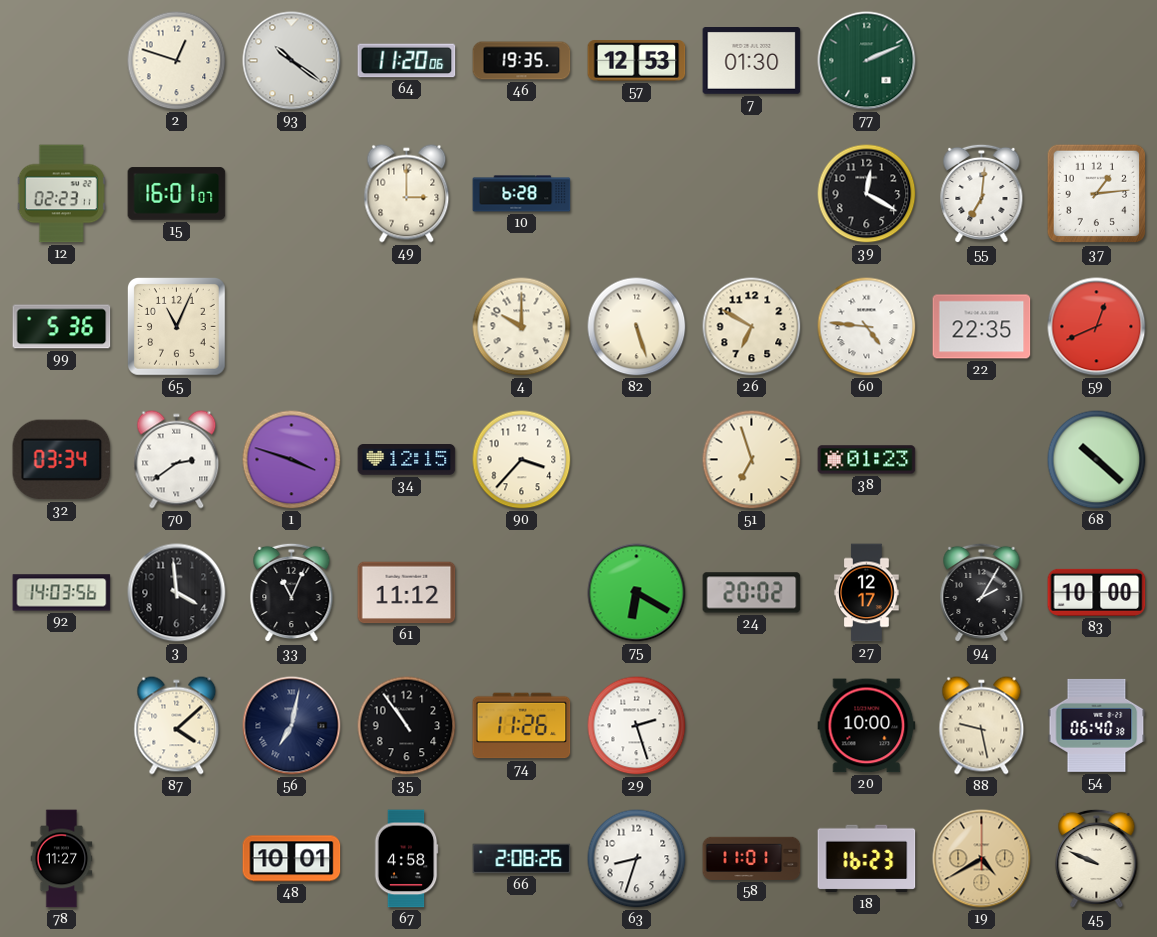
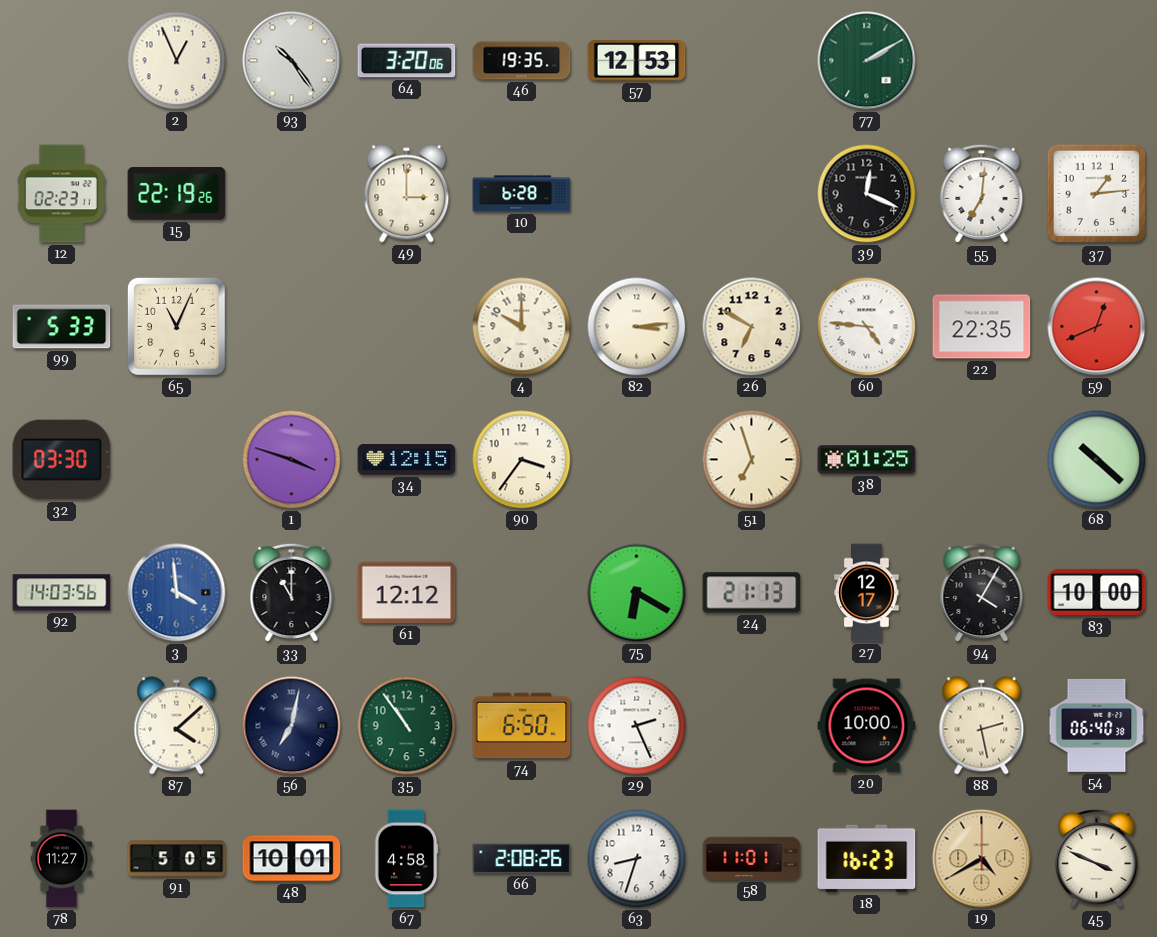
2: 12:48 -> 12:56 (177, 61)
93: 10:21 -> 10:24 (292, 61)
64: 11:20 -> 3:20 (407, 61)
7: 01:30 -> none (752, 61)
77: 2:11 -> 2:10 (867, 61)
15: 16:01 -> 22:19 (177, 194)
39: 12:20 -> 12:19 (867, 194)
99: 5:36 -> 5:33 (62, 327)
82: 5:27 -> 3:14 (637, 327)
32: 03:34 -> 03:30 (62, 460)
70: 2:39 -> none (177, 460)
90: 3:37 -> 3:36 (522, 460)
38: 01:23 -> 01:25 (867, 460)
3 dial: black -> blue (177, 593)
33: 11:04 -> 11:00 (292, 593)
61: 11:12 -> 12:12 (407, 593)
24: 20:02 -> 21:13 (752, 593)
94: 2:05 -> 4:05 (982, 593)
35 dial: black -> green (407, 726)
74: 11:26 -> 6:50 (522, 726)
29: 2:27 -> 2:26 (637, 726)
88: 9:28 -> 2:28 (982, 726)
91: none -> 5:05 (177, 859)
45: 9:49 -> 3:49 (1097, 859)
